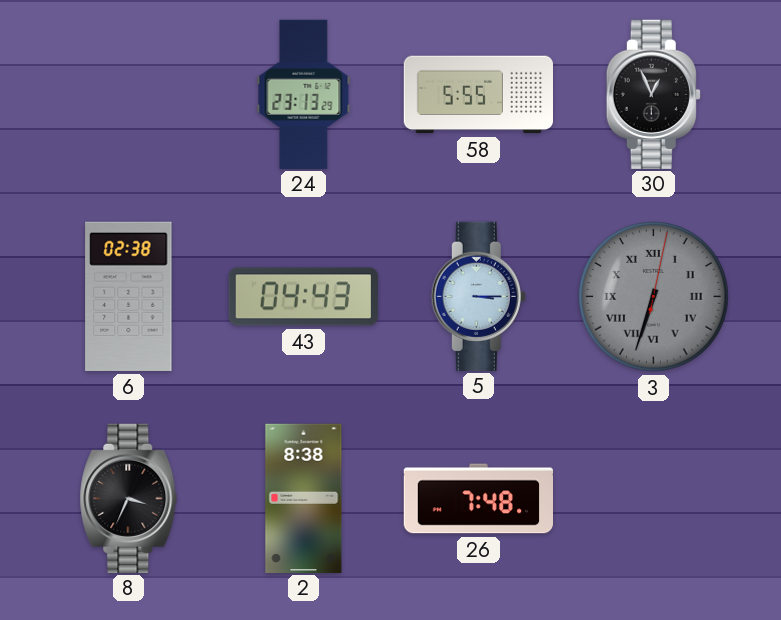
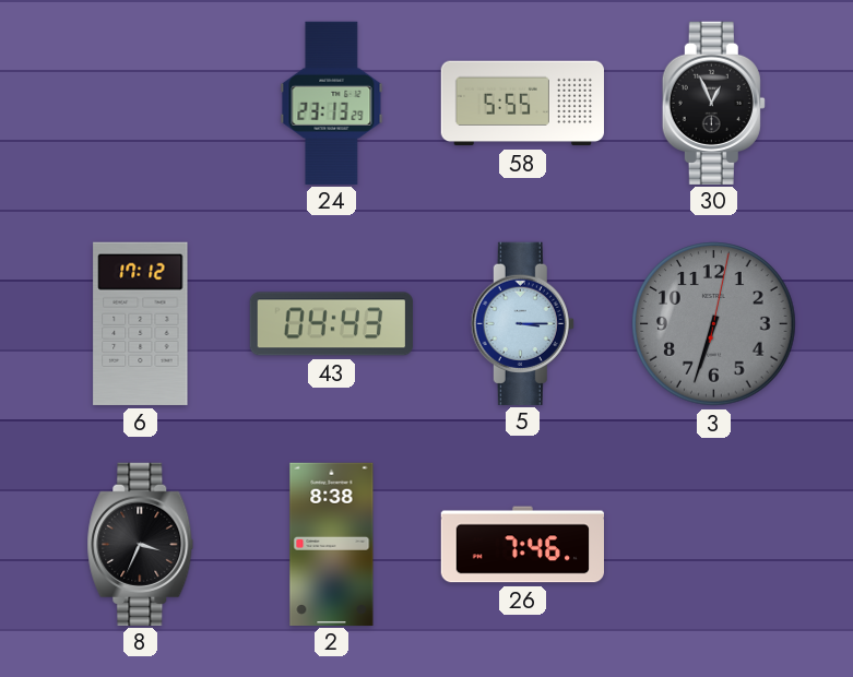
6: 02:38 -> 17:12 (141, 323)
3 numerals: Roman -> Arabic (714, 324)
26: 7:48 -> 7:46 (522, 545)
